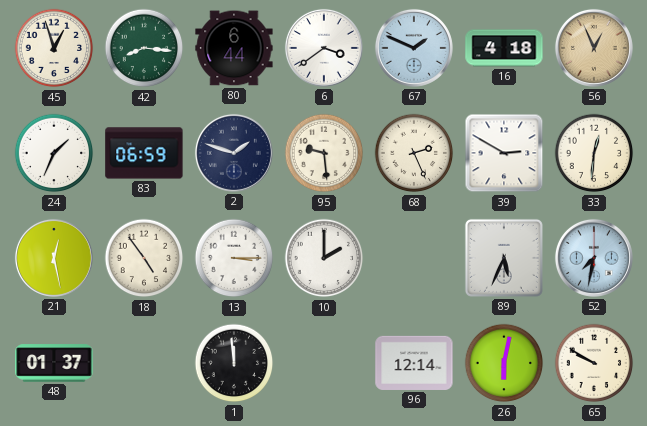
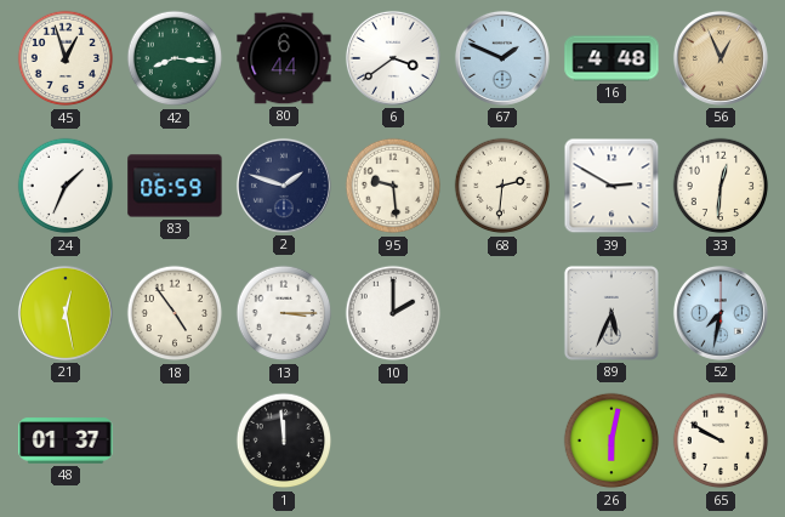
16: 4:18 -> 4:48 (611, 58)
68: 2:26 -> 2:31 (502, 186)
96: 12:14 -> none (414, 363)
